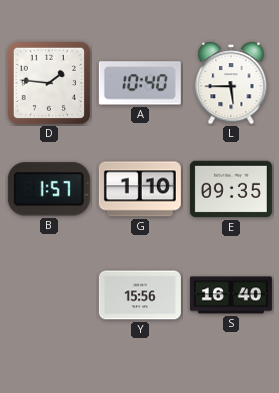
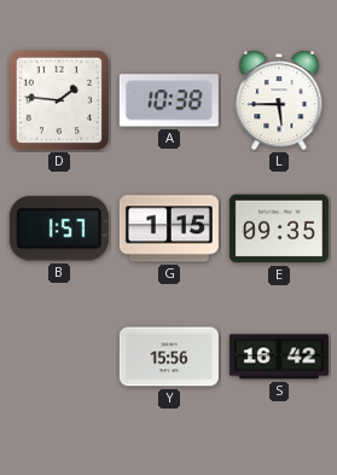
A: 10:40 -> 10:38 (169, 100)
G: 1:10 -> 1:15 (169, 228)
S: 16:40 -> 16:42 (279, 357)
